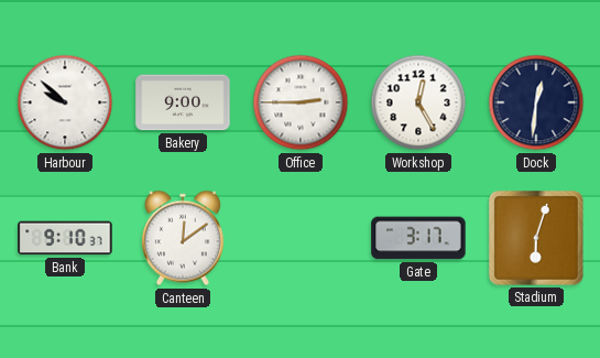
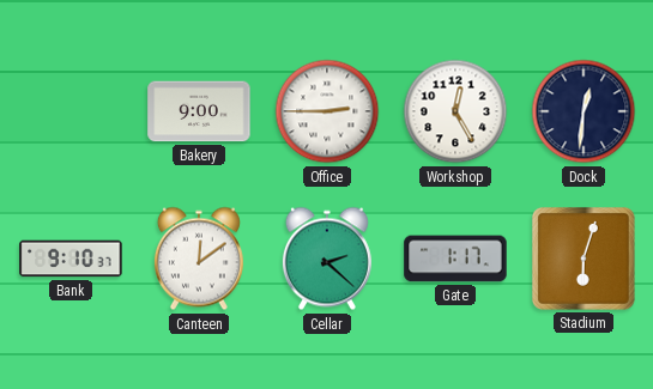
Harbour: 9:52 -> none (65, 102)
Cellar: none -> 2:22 (327, 259)
Gate: 3:17 -> 1:17 (455, 259)
